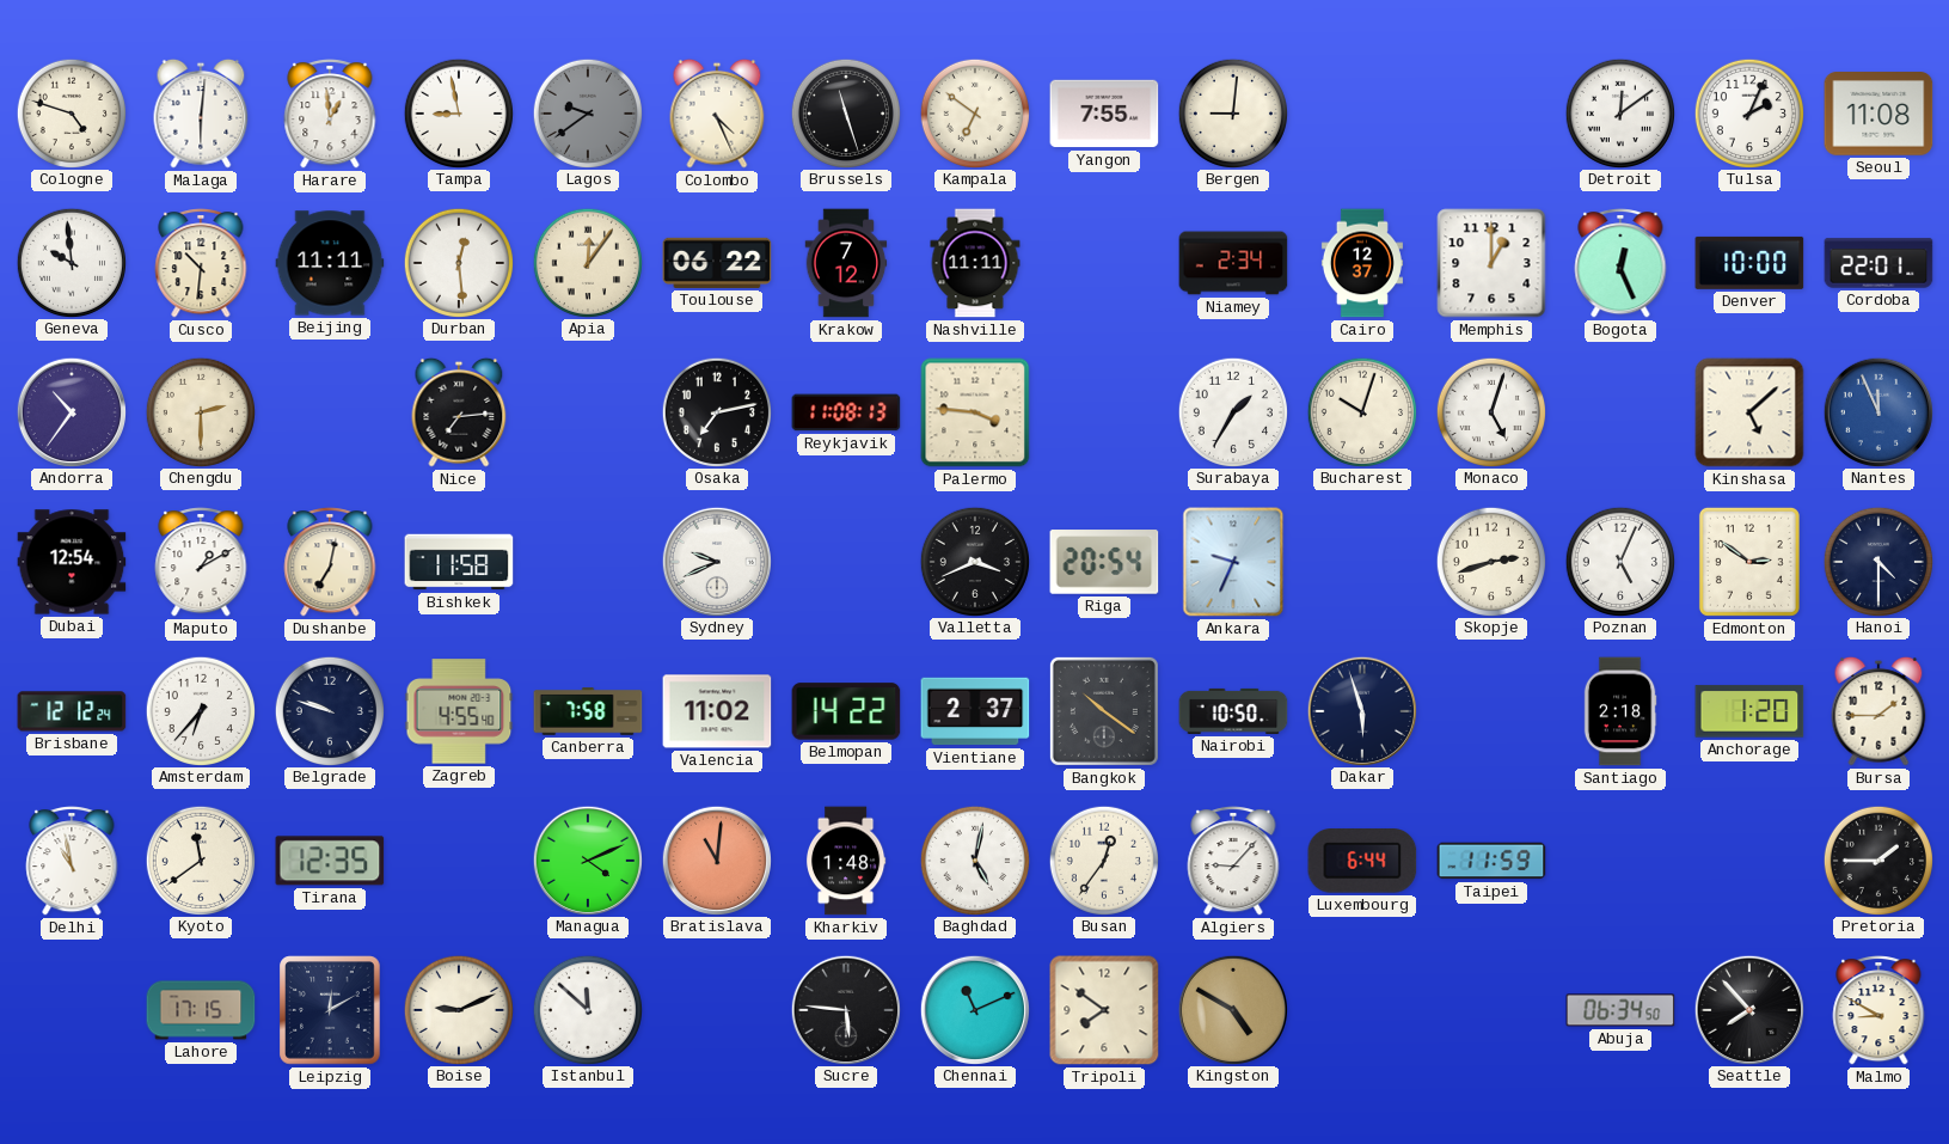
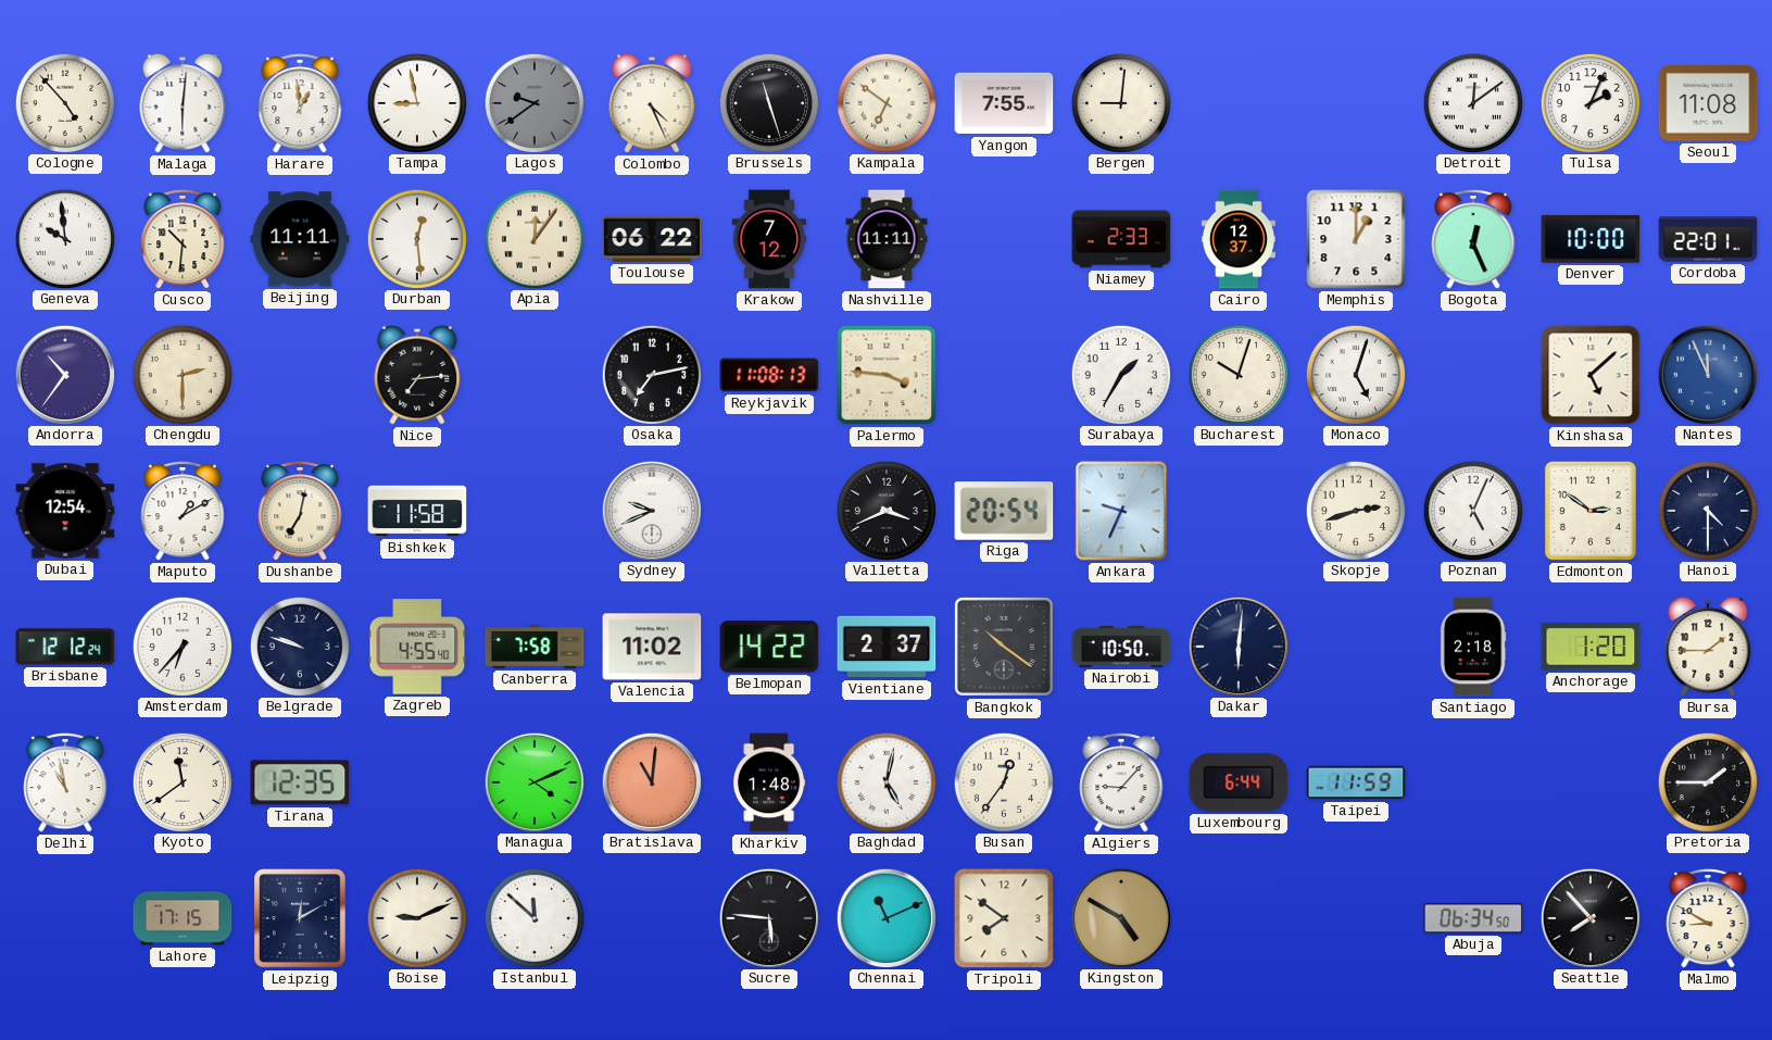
Cologne: 4:48 -> 4:53 (64, 102)
Niamey: 2:34 -> 2:33 (1121, 239)
Dakar: 5:57 -> 6:01 (1237, 646)
